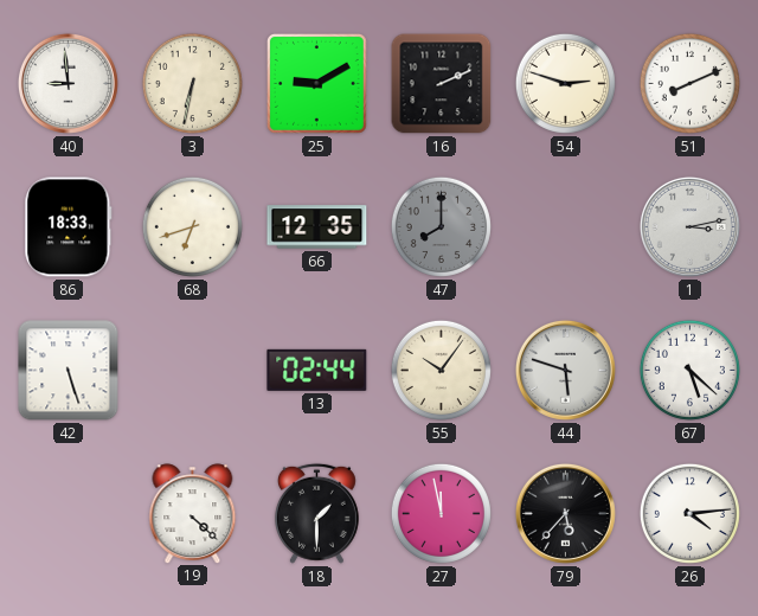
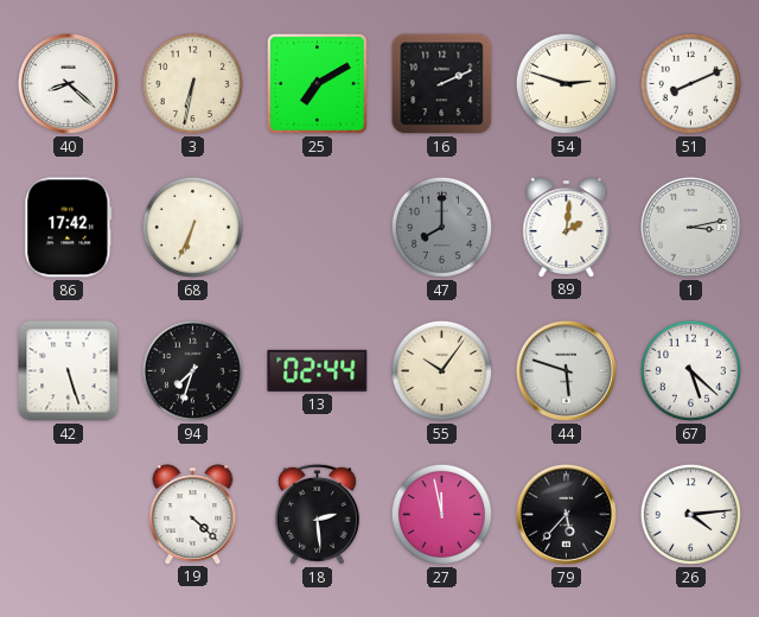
40: 8:59 -> 8:22 (68, 83)
25: 9:10 -> 7:10 (317, 83)
86: 18:33 -> 17:42 (69, 228)
68: 6:42 -> 6:34 (192, 227)
66: 12:35 -> none (317, 227)
89: none -> 2:01 (567, 227)
94: none -> 7:33 (192, 370)
18: 1:30 -> 2:29 (317, 514)
